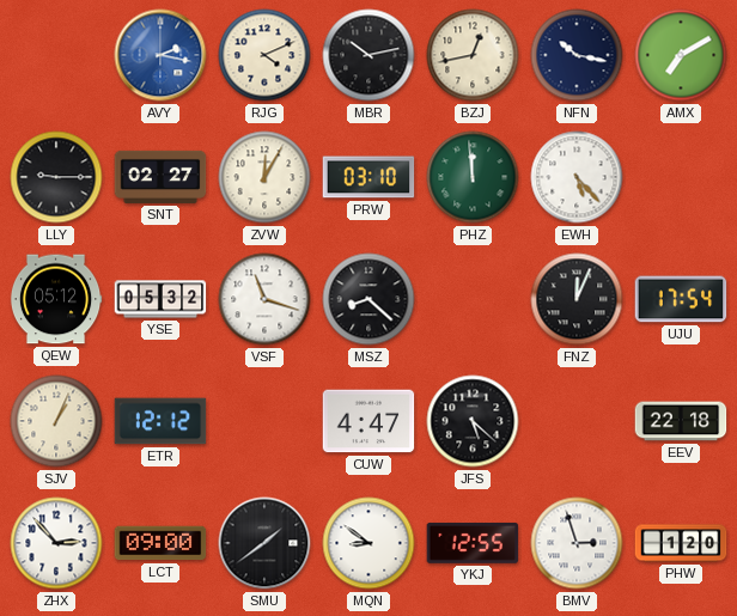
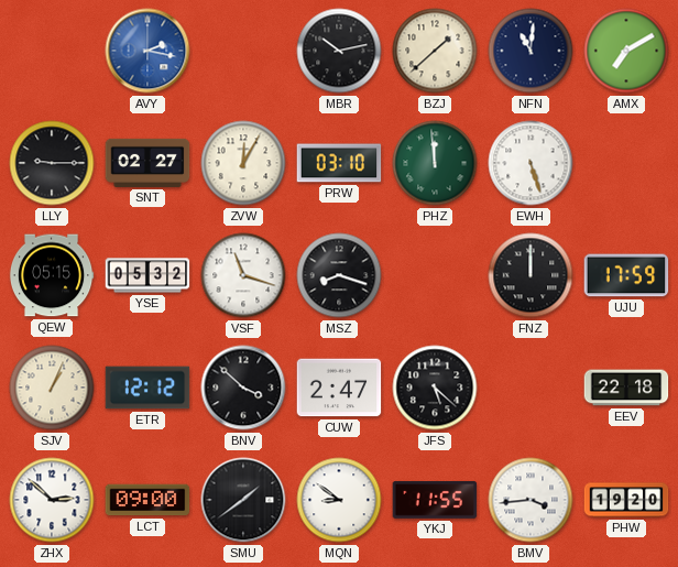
RJG: 4:11 -> none (264, 55)
BZJ: 12:43 -> 1:38 (435, 51)
NFN: 10:17 -> 11:01 (531, 51)
EWH: 5:23 -> 5:27 (531, 163)
QEW: 05:12 -> 05:15 (52, 275)
MSZ: 8:22 -> 8:18 (339, 275)
FNZ: 12:04 -> 12:00 (531, 275)
UJU: 17:54 -> 17:59 (626, 275)
BNV: none -> 3:52 (243, 388)
CUW: 4:47 -> 2:47 (339, 388)
ZHX: 2:53 -> 2:52 (52, 500)
YKJ: 12:55 -> 11:55 (435, 500)
BMV: 2:57 -> 3:44 (531, 500)
PHW: 1:20 -> 19:20 (626, 500)
